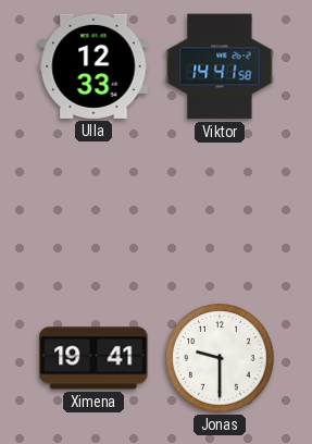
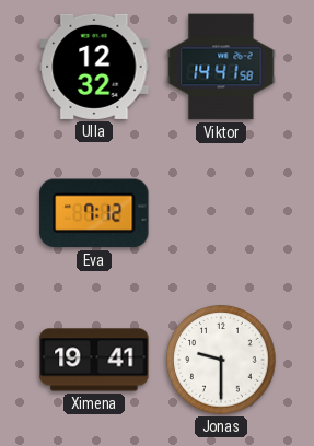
Ulla: 12:33 -> 12:32 (94, 67)
Eva: none -> 7:12 (94, 213)
